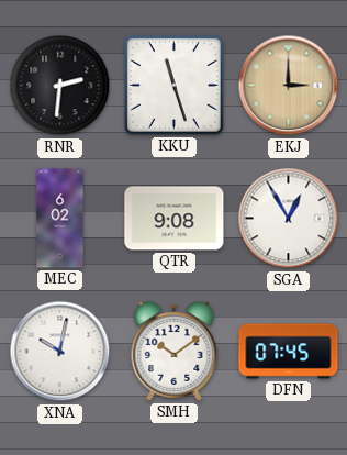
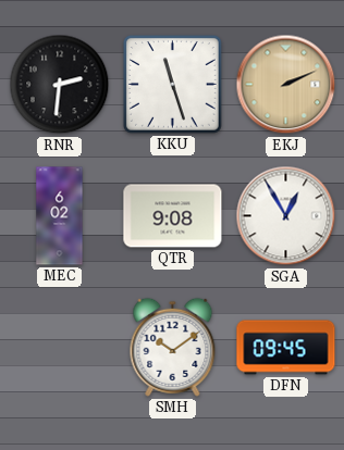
EKJ: 3:00 -> 2:11 (286, 85)
XNA: 10:02 -> none (60, 352)
DFN: 07:45 -> 09:45 (286, 348)
